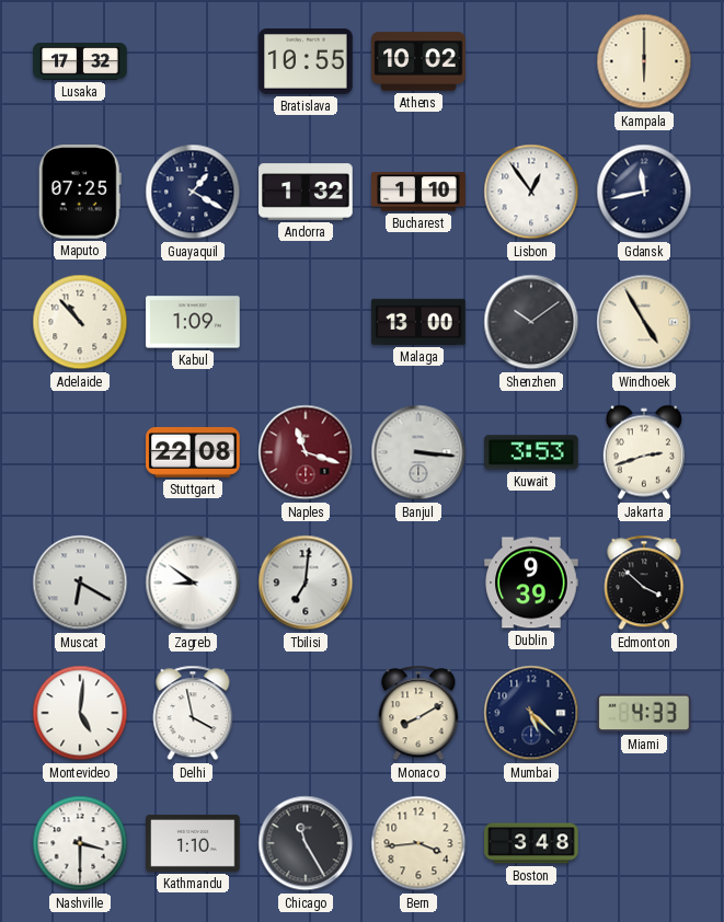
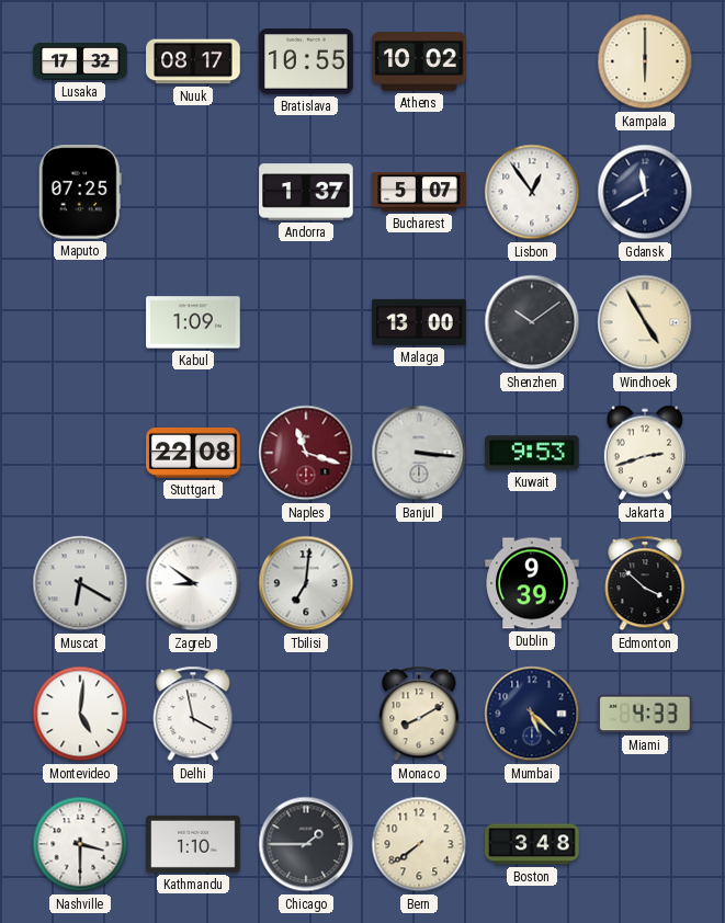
Nuuk: none -> 08:17 (193, 61)
Guayaquil: 1:20 -> none (193, 192)
Andorra: 1:32 -> 1:37 (306, 192)
Bucharest: 1:10 -> 5:07 (419, 192)
Gdansk: 11:43 -> 11:40 (645, 192)
Adelaide: 10:53 -> none (80, 322)
Kuwait: 3:53 -> 9:53 (532, 453)
Chicago: 11:25 -> 1:45 (306, 844)
Bern: 3:44 -> 7:39 (419, 844)
